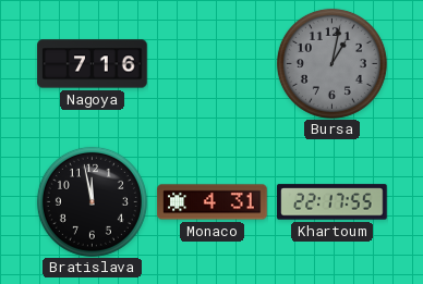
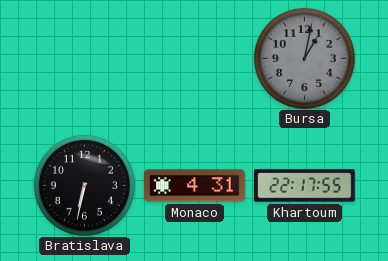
Nagoya: 7:16 -> none (93, 64)
Bratislava: 11:58 -> 6:32 (84, 185)
